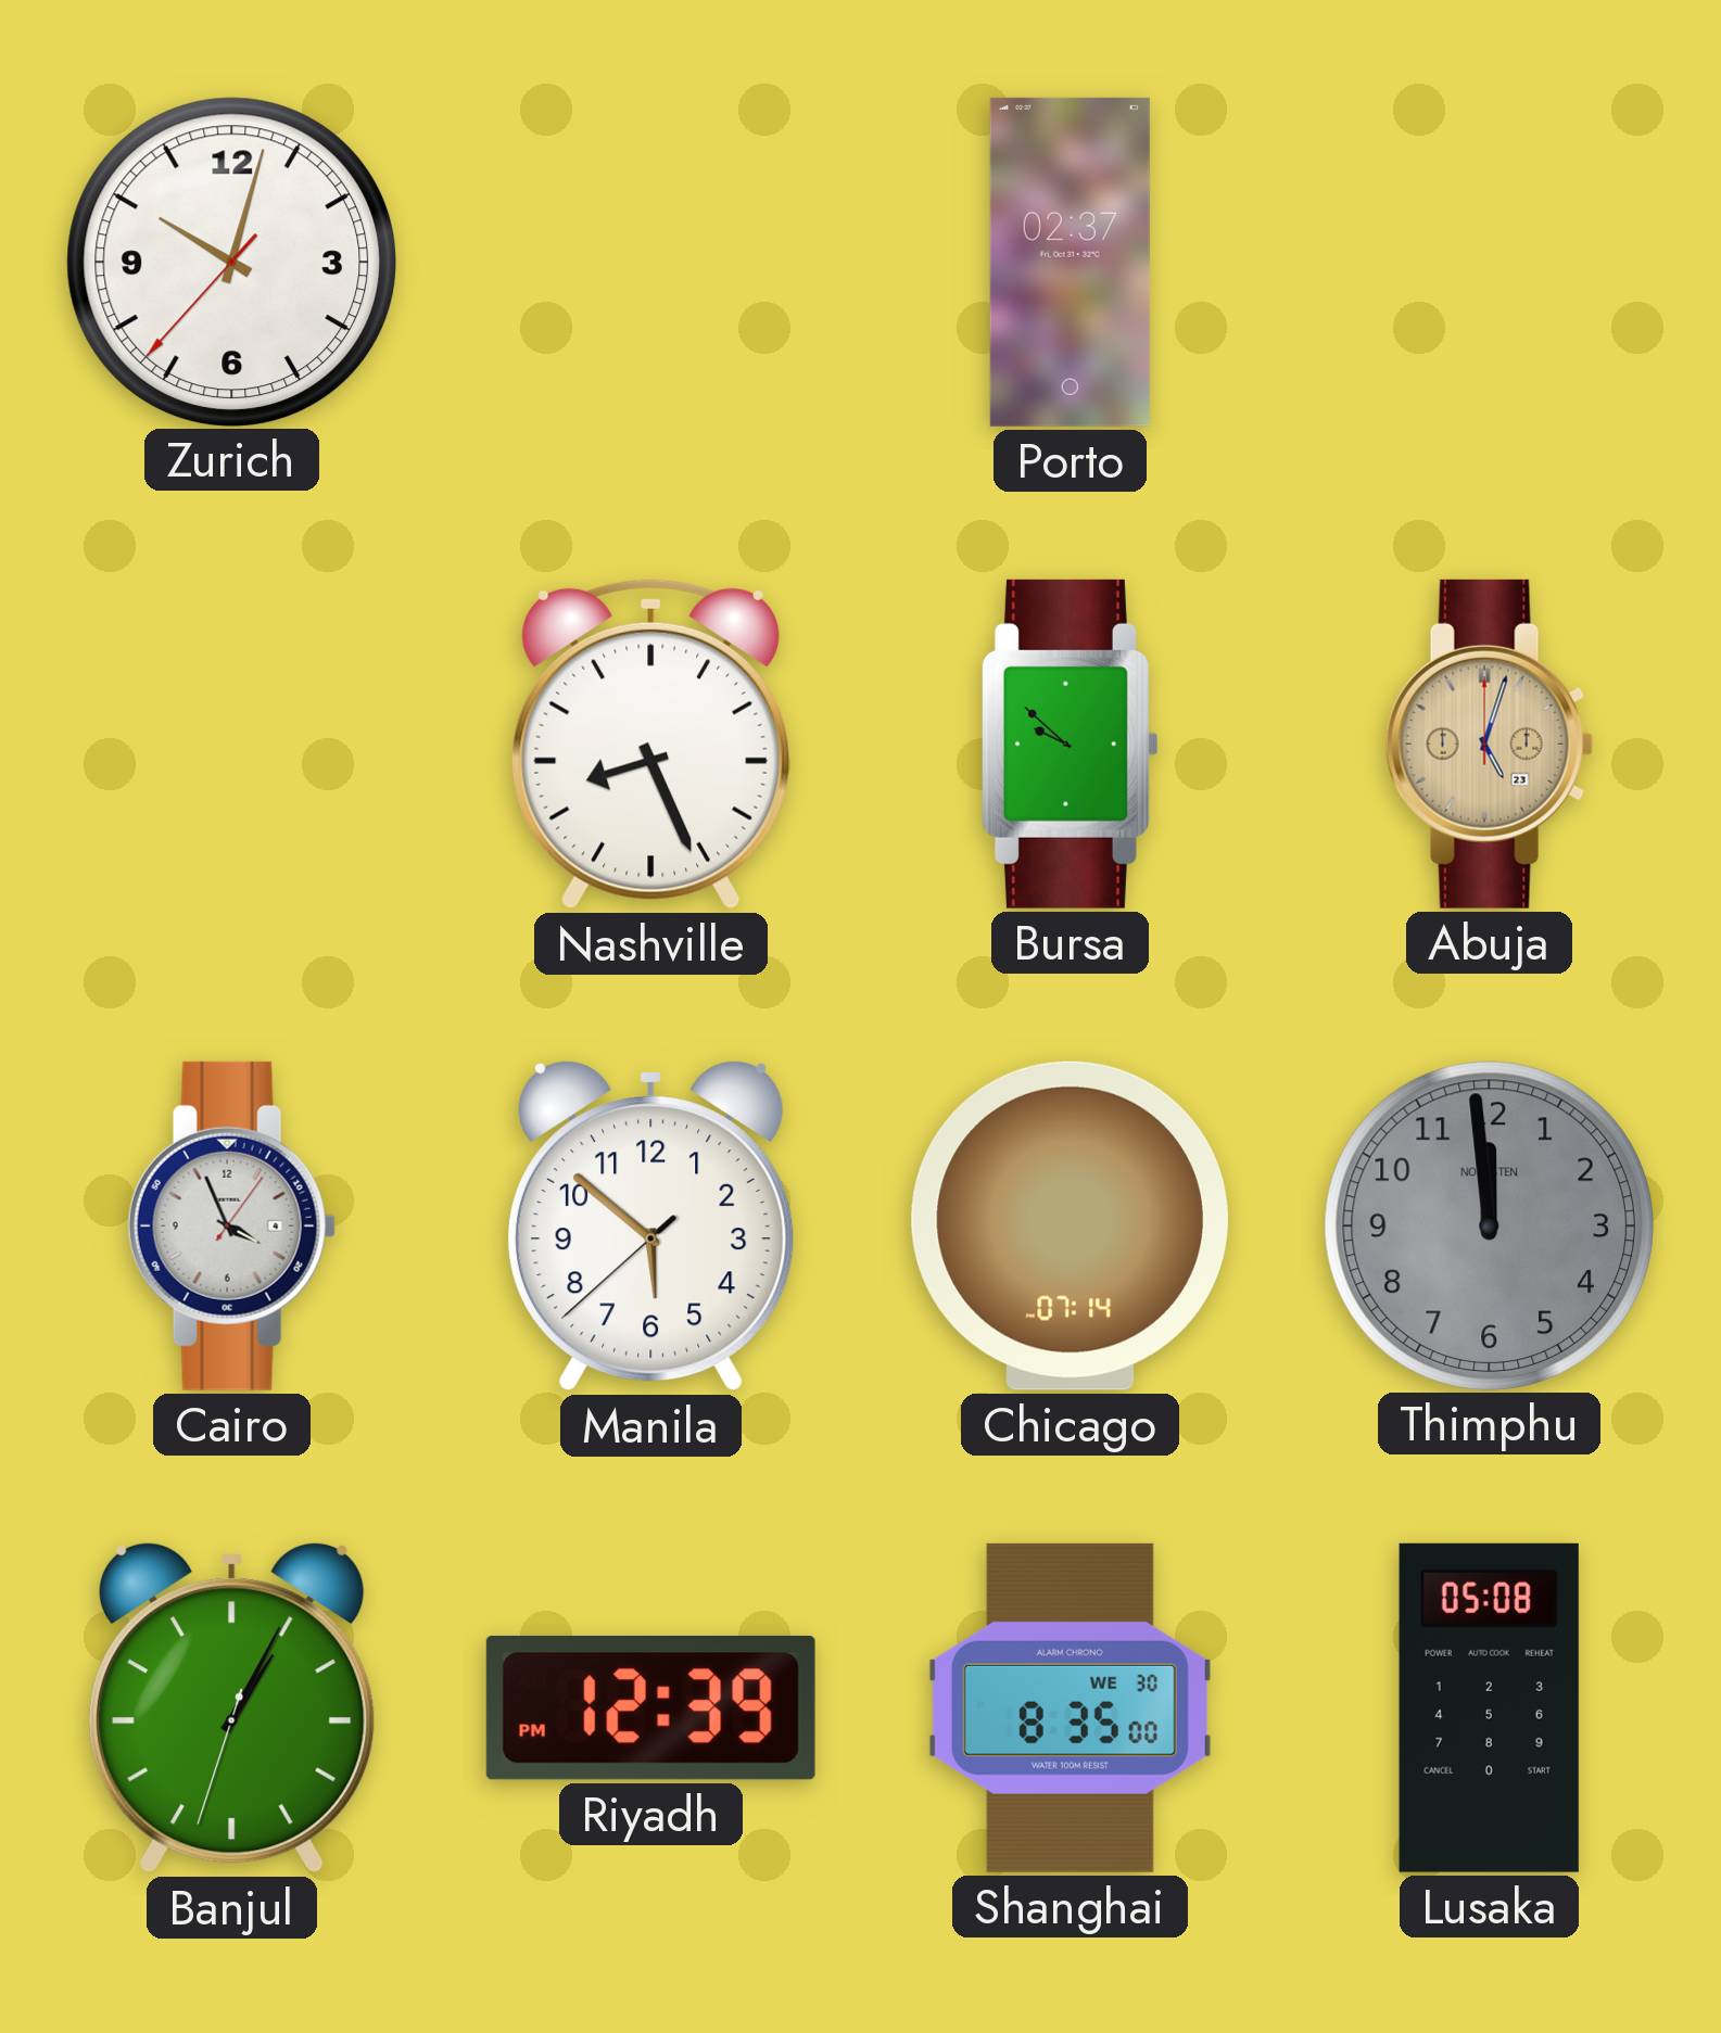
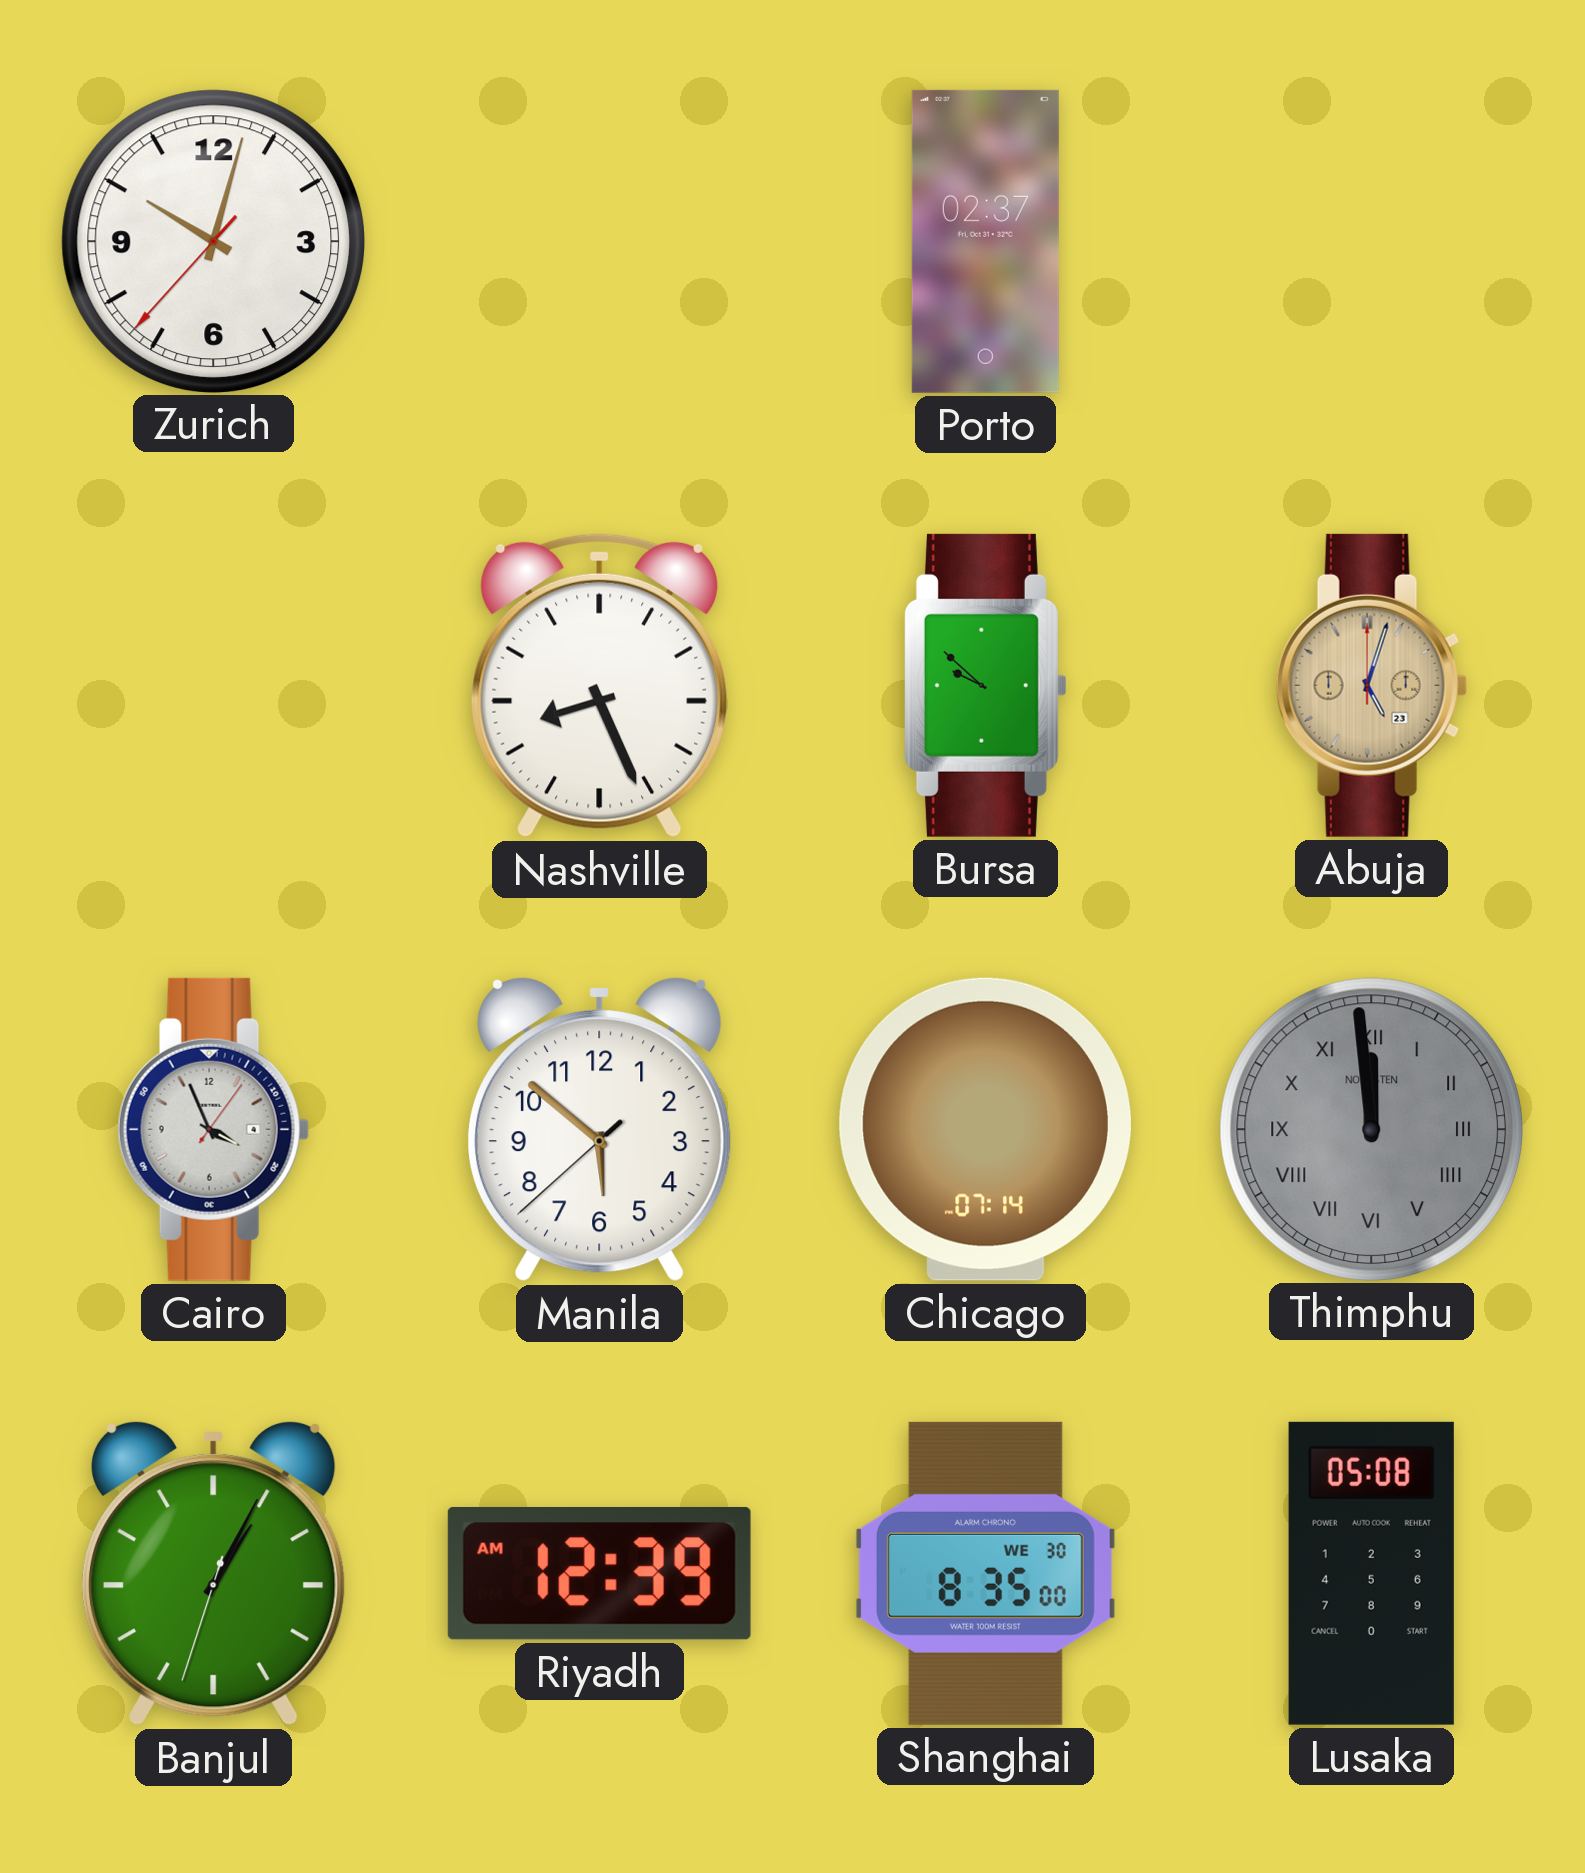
Thimphu numerals: Arabic -> Roman (1371, 1129)
Riyadh: 12:39 PM -> 12:39 AM (599, 1573)
